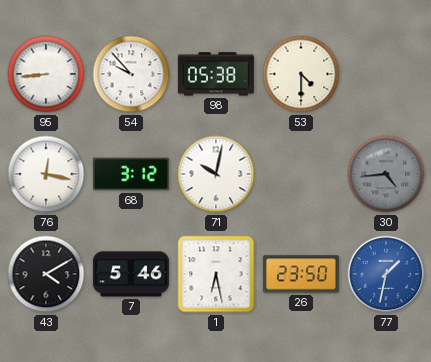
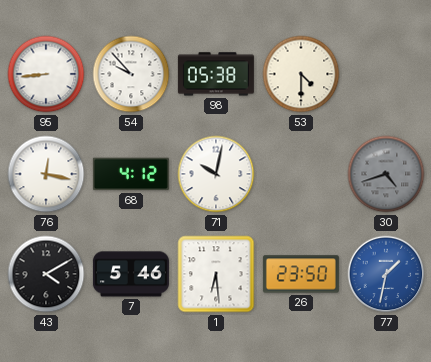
68: 3:12 -> 4:12 (131, 174)
30: 4:44 -> 4:42 (386, 174)
1: 6:28 -> 6:29 (216, 274)
